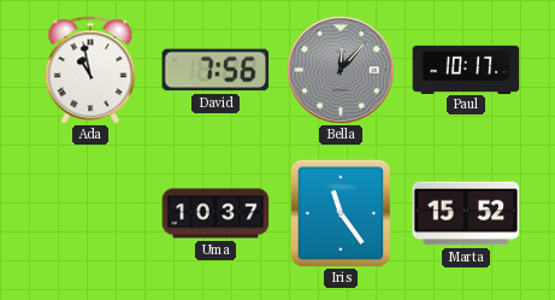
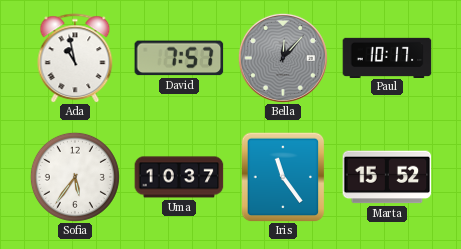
David: 7:56 -> 7:57 (179, 58)
Sofia: none -> 5:36 (75, 177)
